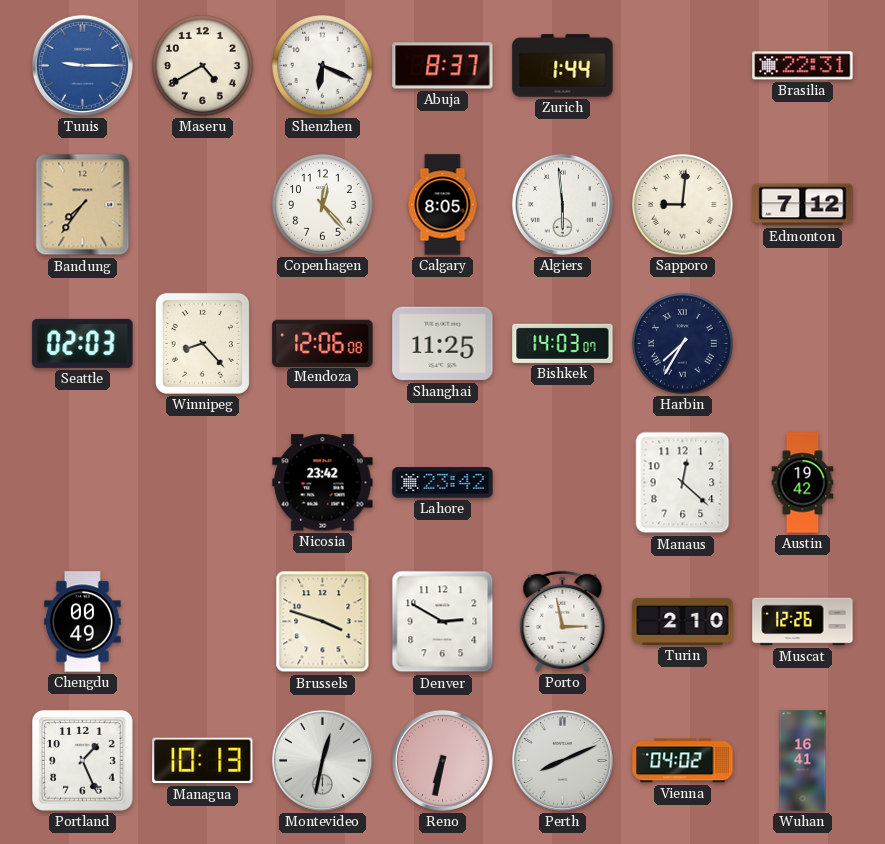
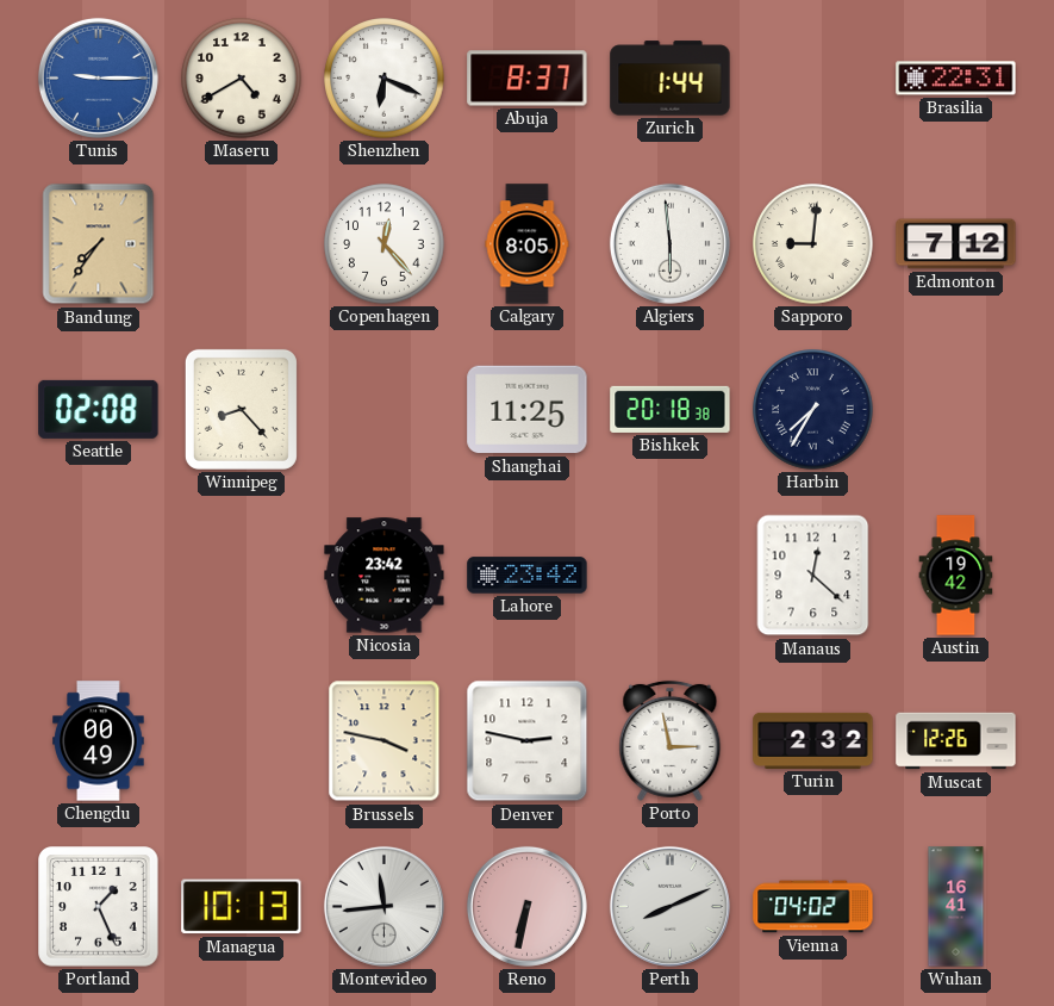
Seattle: 02:03 -> 02:08 (99, 409)
Mendoza: 12:06 -> none (323, 343)
Bishkek: 14:03 -> 20:18 (671, 409)
Brussels: 3:48 -> 3:47 (385, 741)
Denver: 2:50 -> 2:47 (528, 741)
Turin: 2:10 -> 2:32 (813, 740)
Montevideo: 12:32 -> 11:44 (383, 906)
